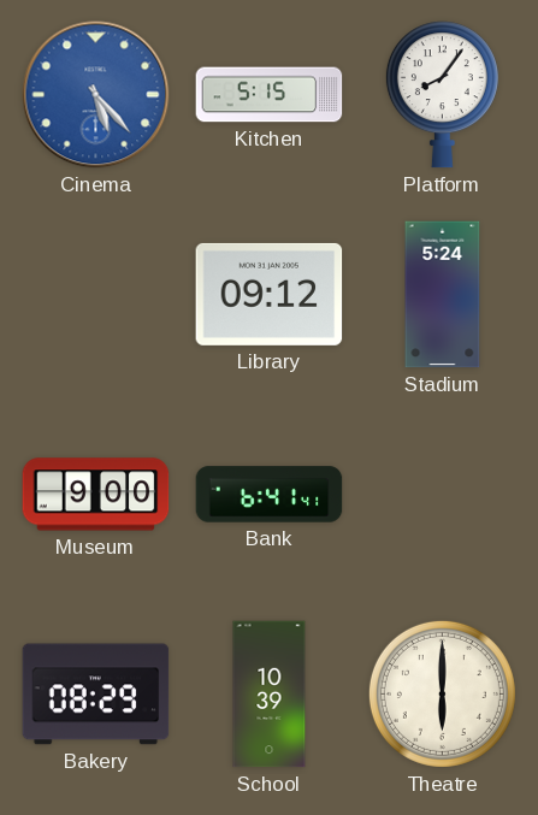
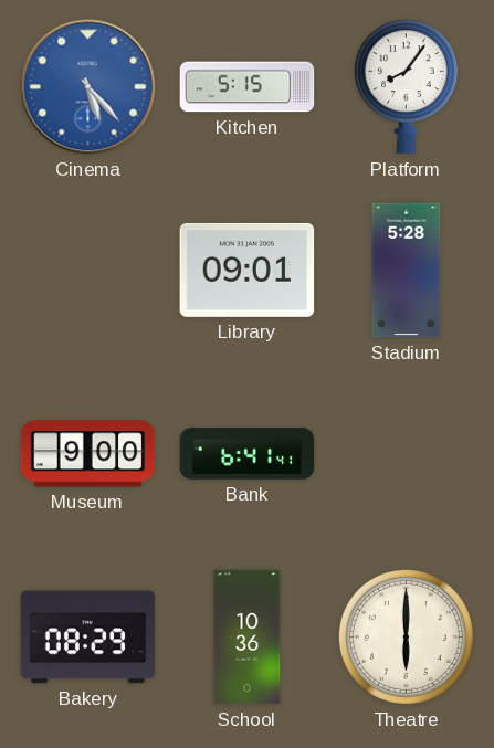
Library: 09:12 -> 09:01 (248, 270)
Stadium: 5:24 -> 5:28 (407, 271)
School: 10:39 -> 10:36 (248, 638)
